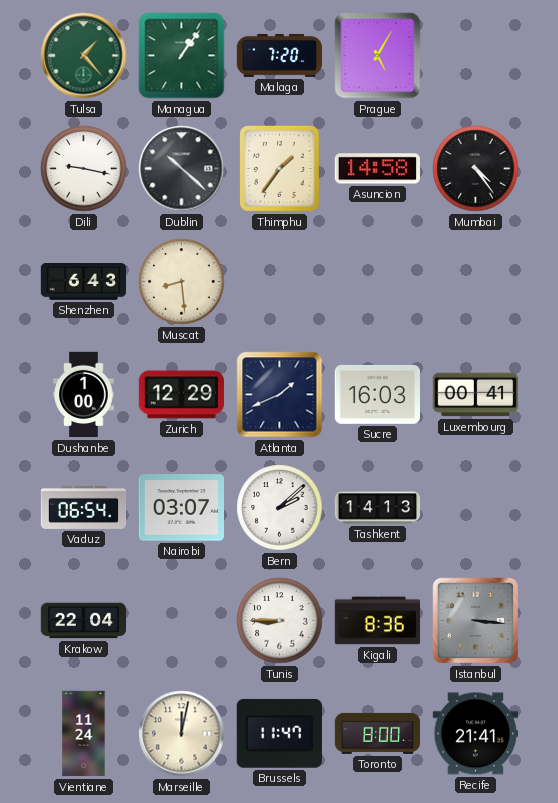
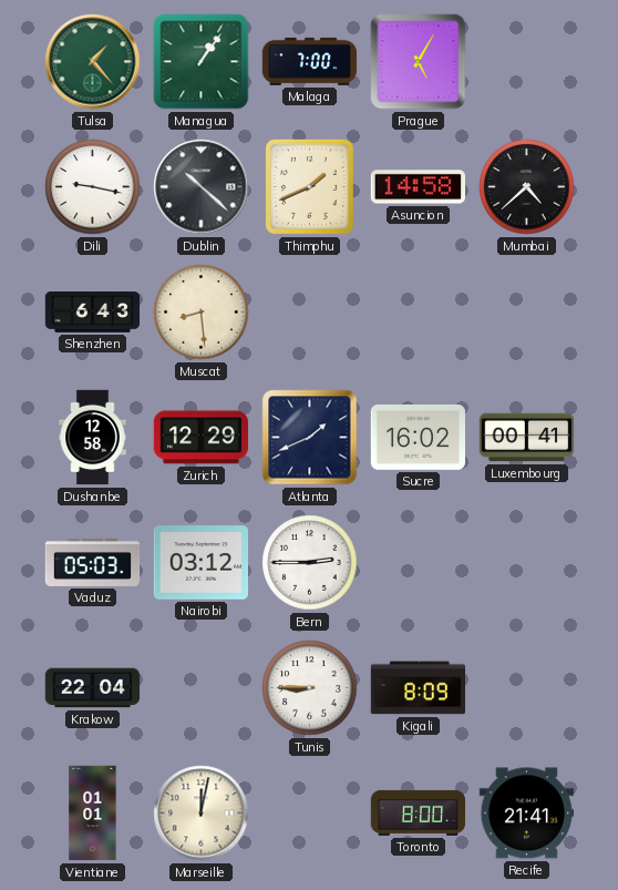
Malaga: 7:20 -> 7:00 (310, 61)
Thimphu: 1:36 -> 1:41 (309, 186)
Mumbai: 4:24 -> 4:38 (527, 187)
Dushanbe: 1:00 -> 12:58 (93, 438)
Sucre: 16:03 -> 16:02 (418, 437)
Vaduz: 06:54 -> 05:03 (93, 562)
Nairobi: 03:07 -> 03:12 (200, 563)
Bern: 2:08 -> 2:45 (310, 563)
Tashkent: 14:13 -> none (378, 508)
Kigali: 8:36 -> 8:09 (419, 688)
Istanbul: 3:16 -> none (476, 621)
Vientiane: 11:24 -> 01:01 (93, 814)
Brussels: 11:47 -> none (279, 733)
